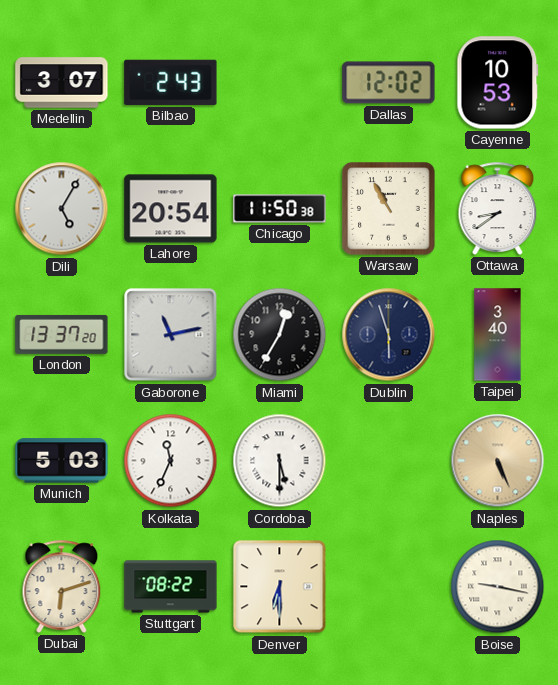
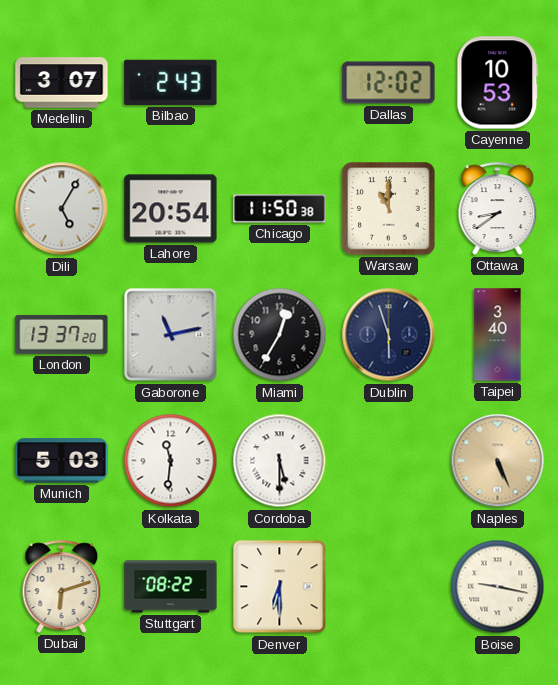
Warsaw: 10:55 -> 11:00 (389, 209)
Kolkata: 11:34 -> 11:31 (171, 461)
